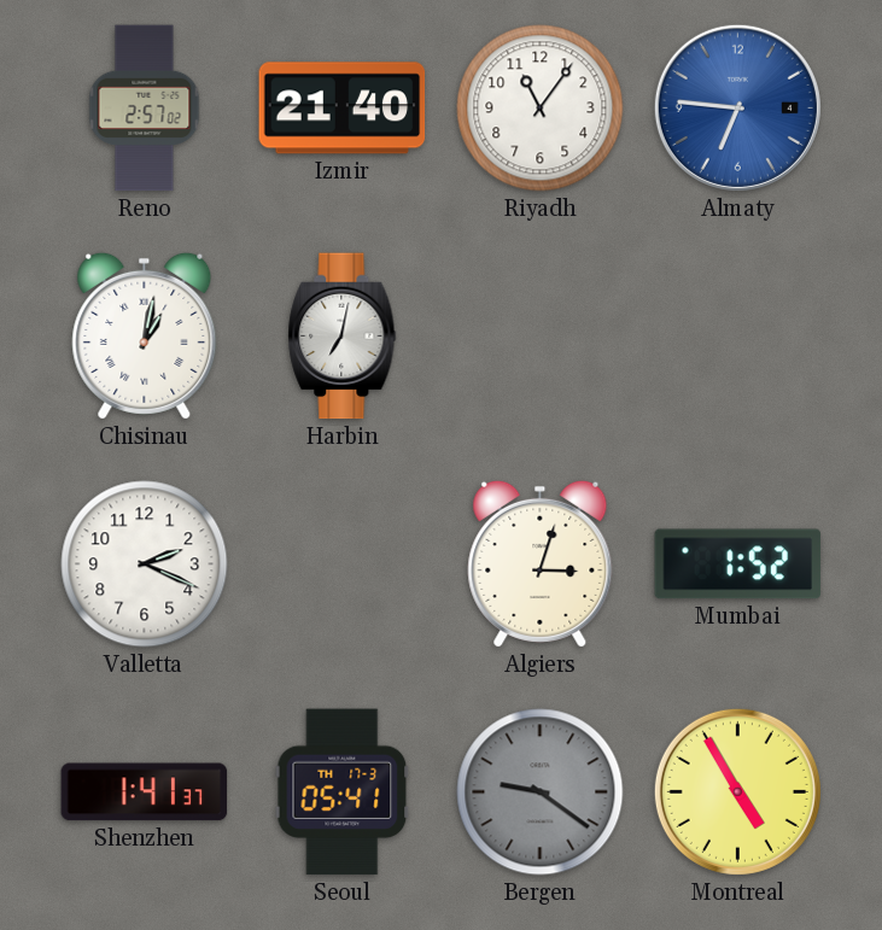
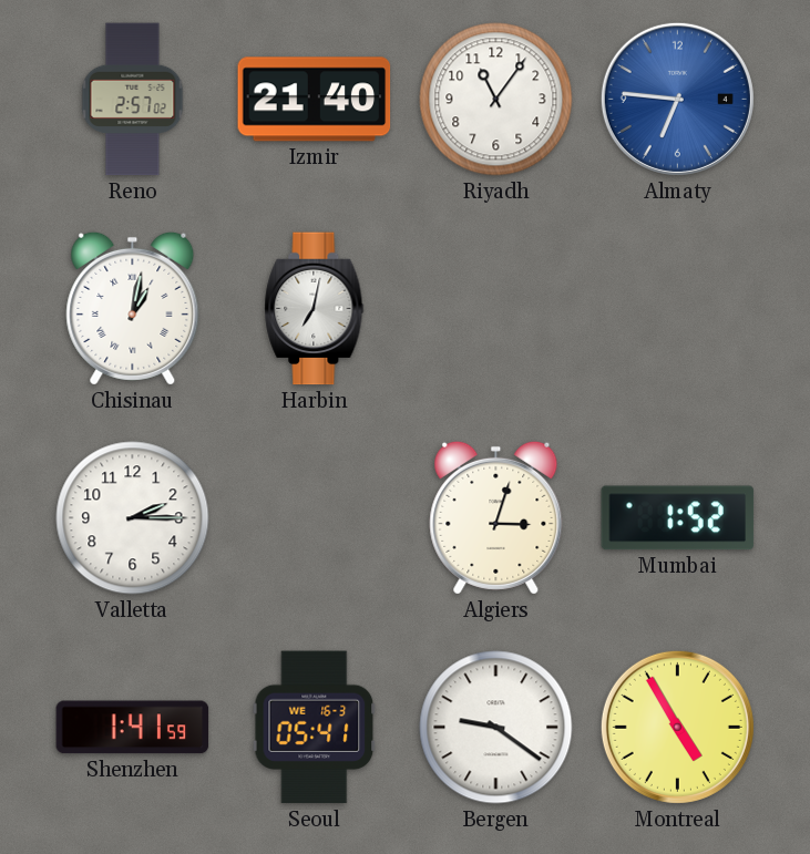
Valletta: 2:19 -> 2:15 (133, 518)
Shenzhen: 1:41:37 -> 1:41:59 (133, 728)
Seoul date: TH 17-3 -> WE 16-3 (315, 728)
Bergen dial: grey -> white (496, 728)
